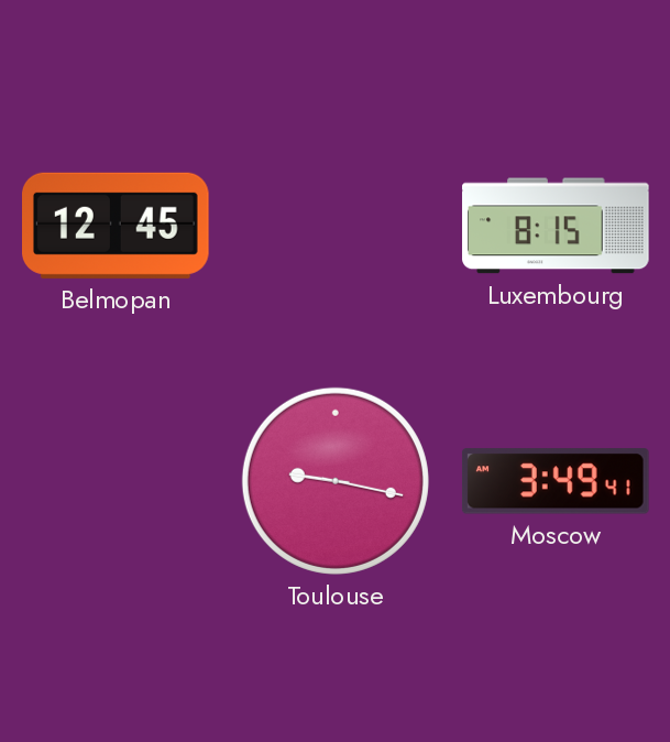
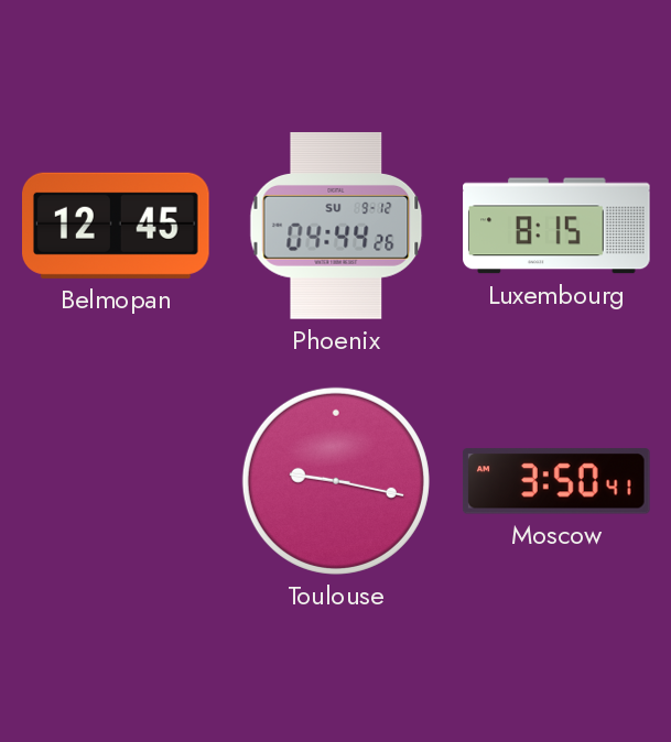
Phoenix: none -> 04:44 (336, 226)
Moscow: 3:49 -> 3:50 (556, 481)
